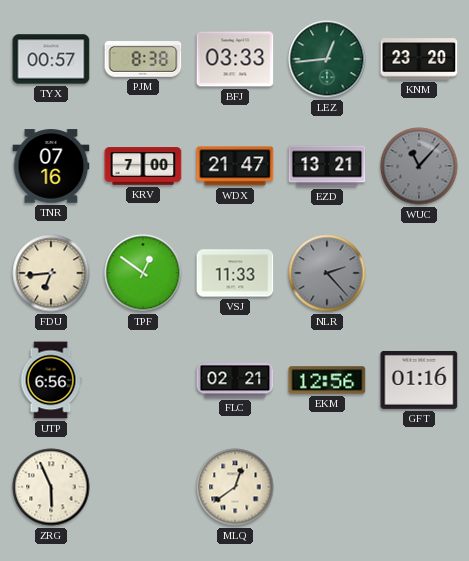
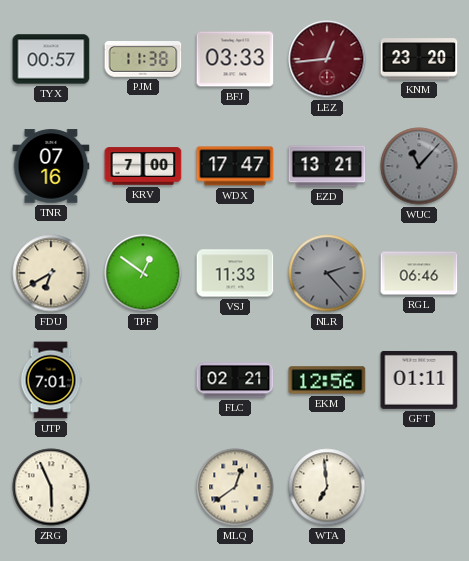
PJM: 8:38 -> 11:38 (143, 60)
LEZ dial: green -> burgundy (327, 59)
WDX: 21:47 -> 17:47 (235, 166)
FDU: 6:44 -> 6:40 (51, 273)
RGL: none -> 06:46 (419, 273)
UTP: 6:56 -> 7:01 (51, 380)
GFT: 01:16 -> 01:11 (419, 380)
WTA: none -> 6:59 (327, 487)
